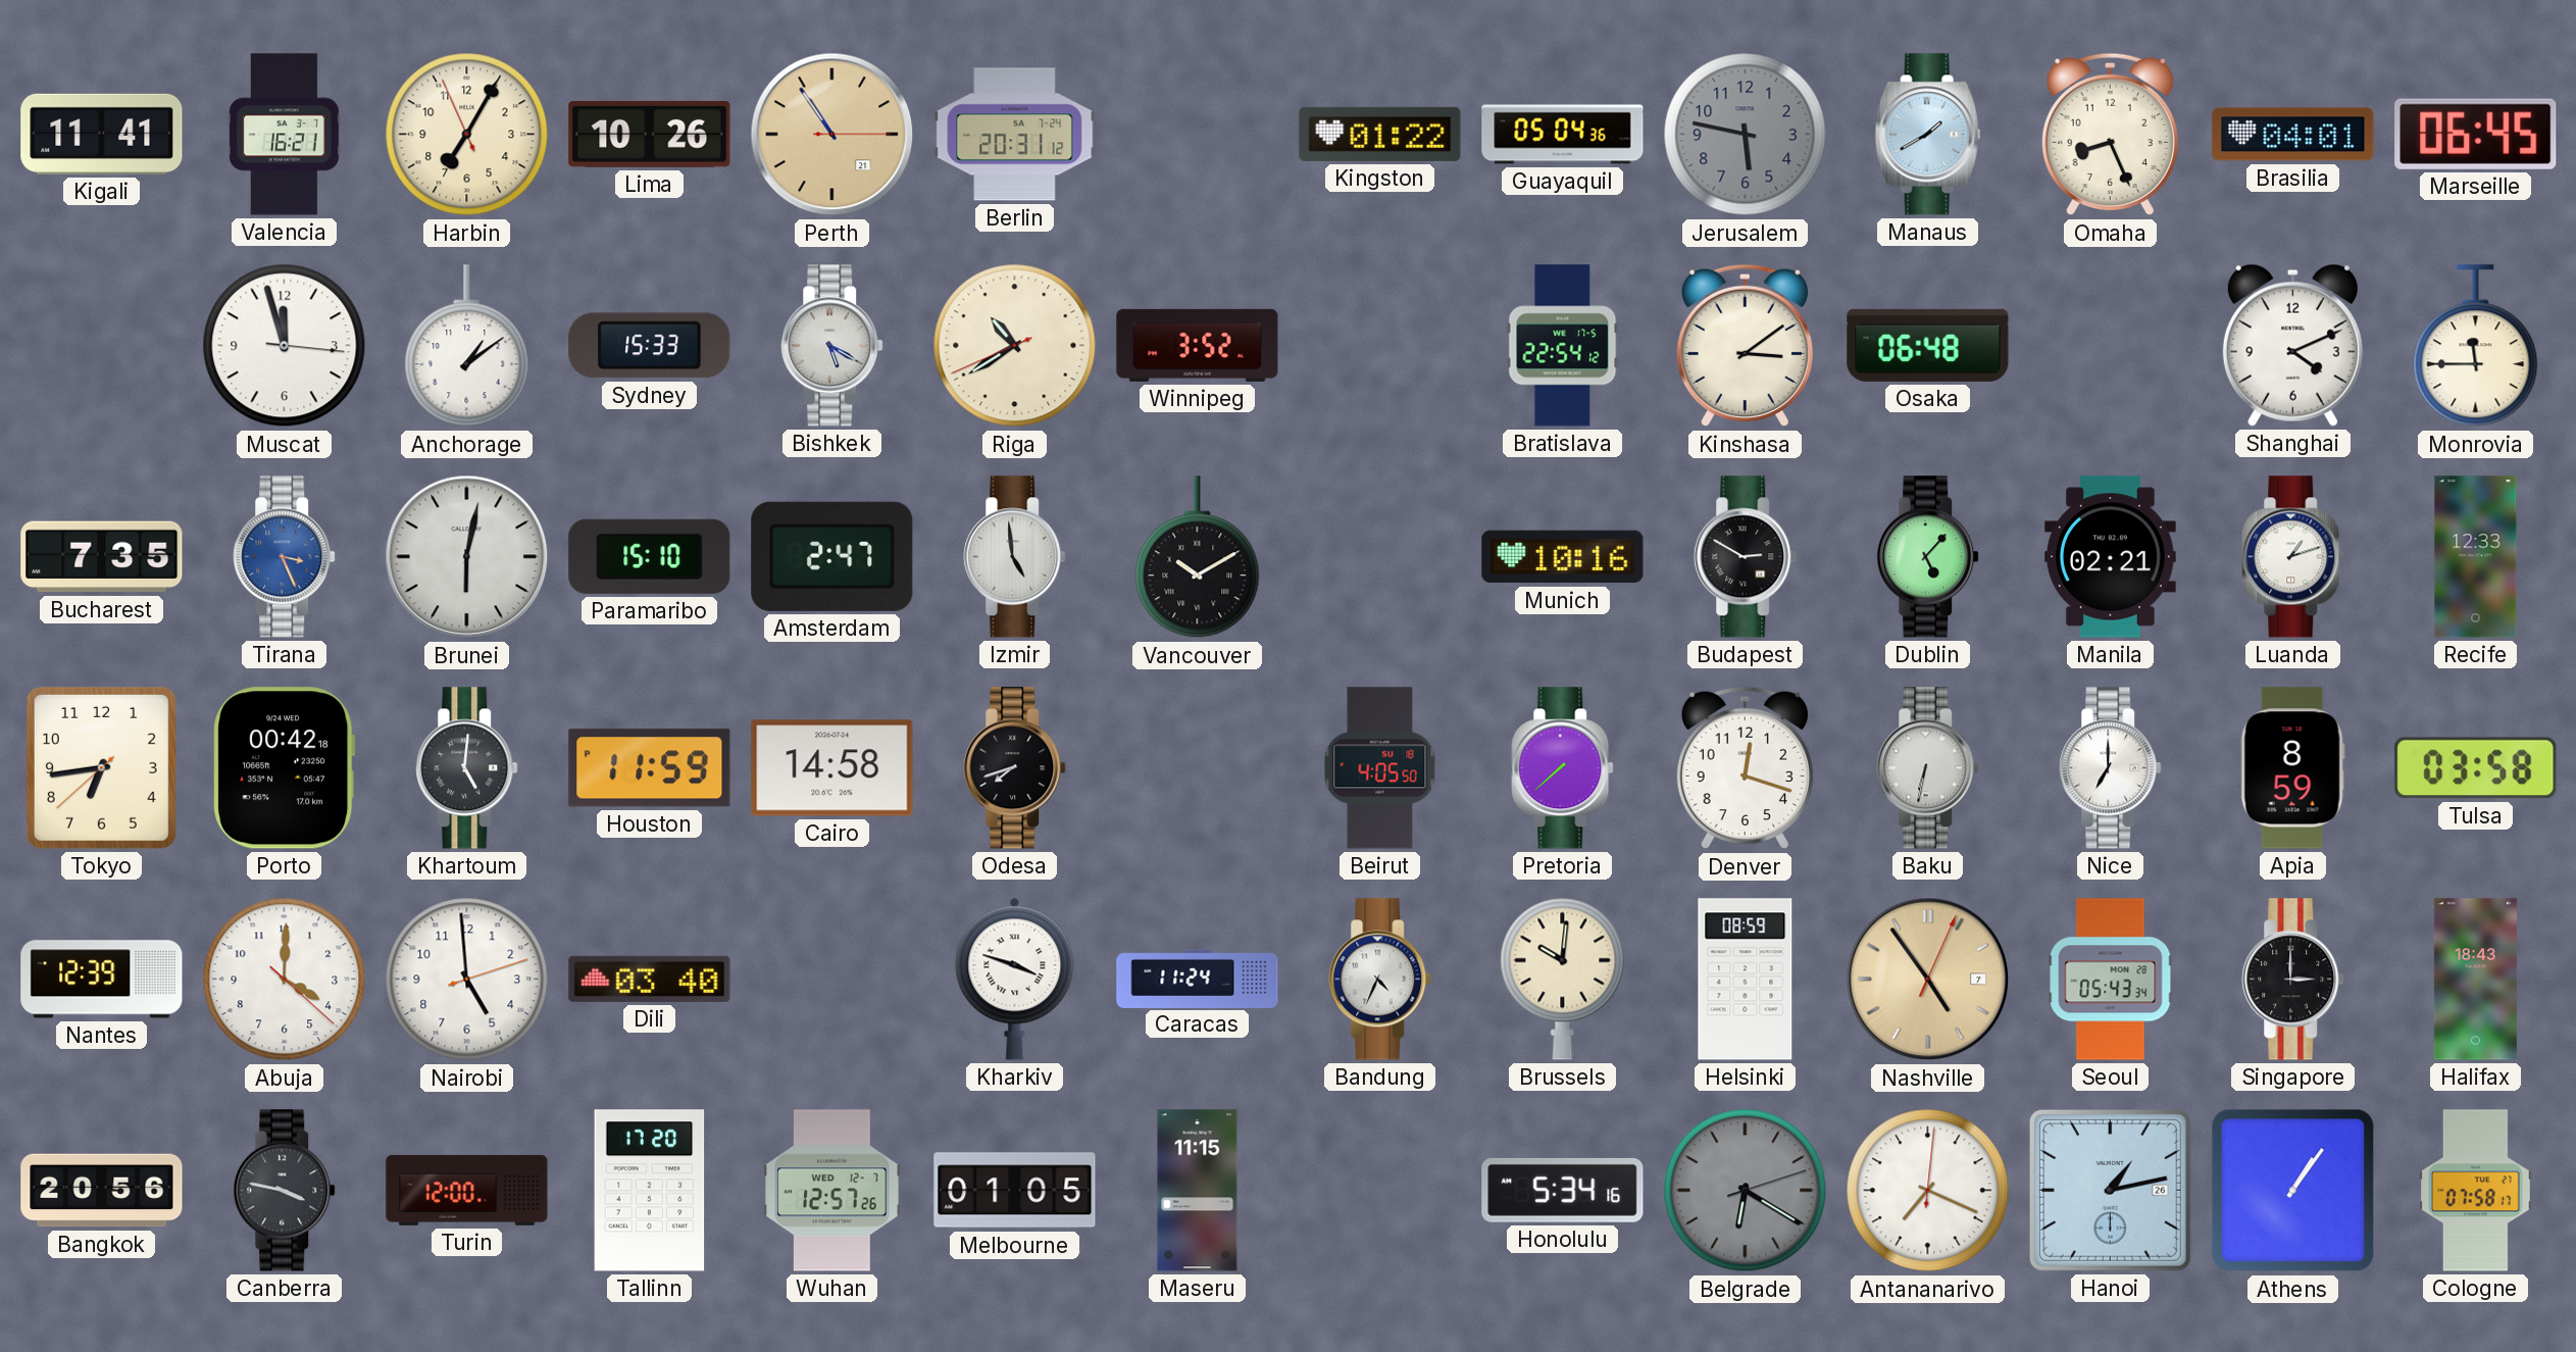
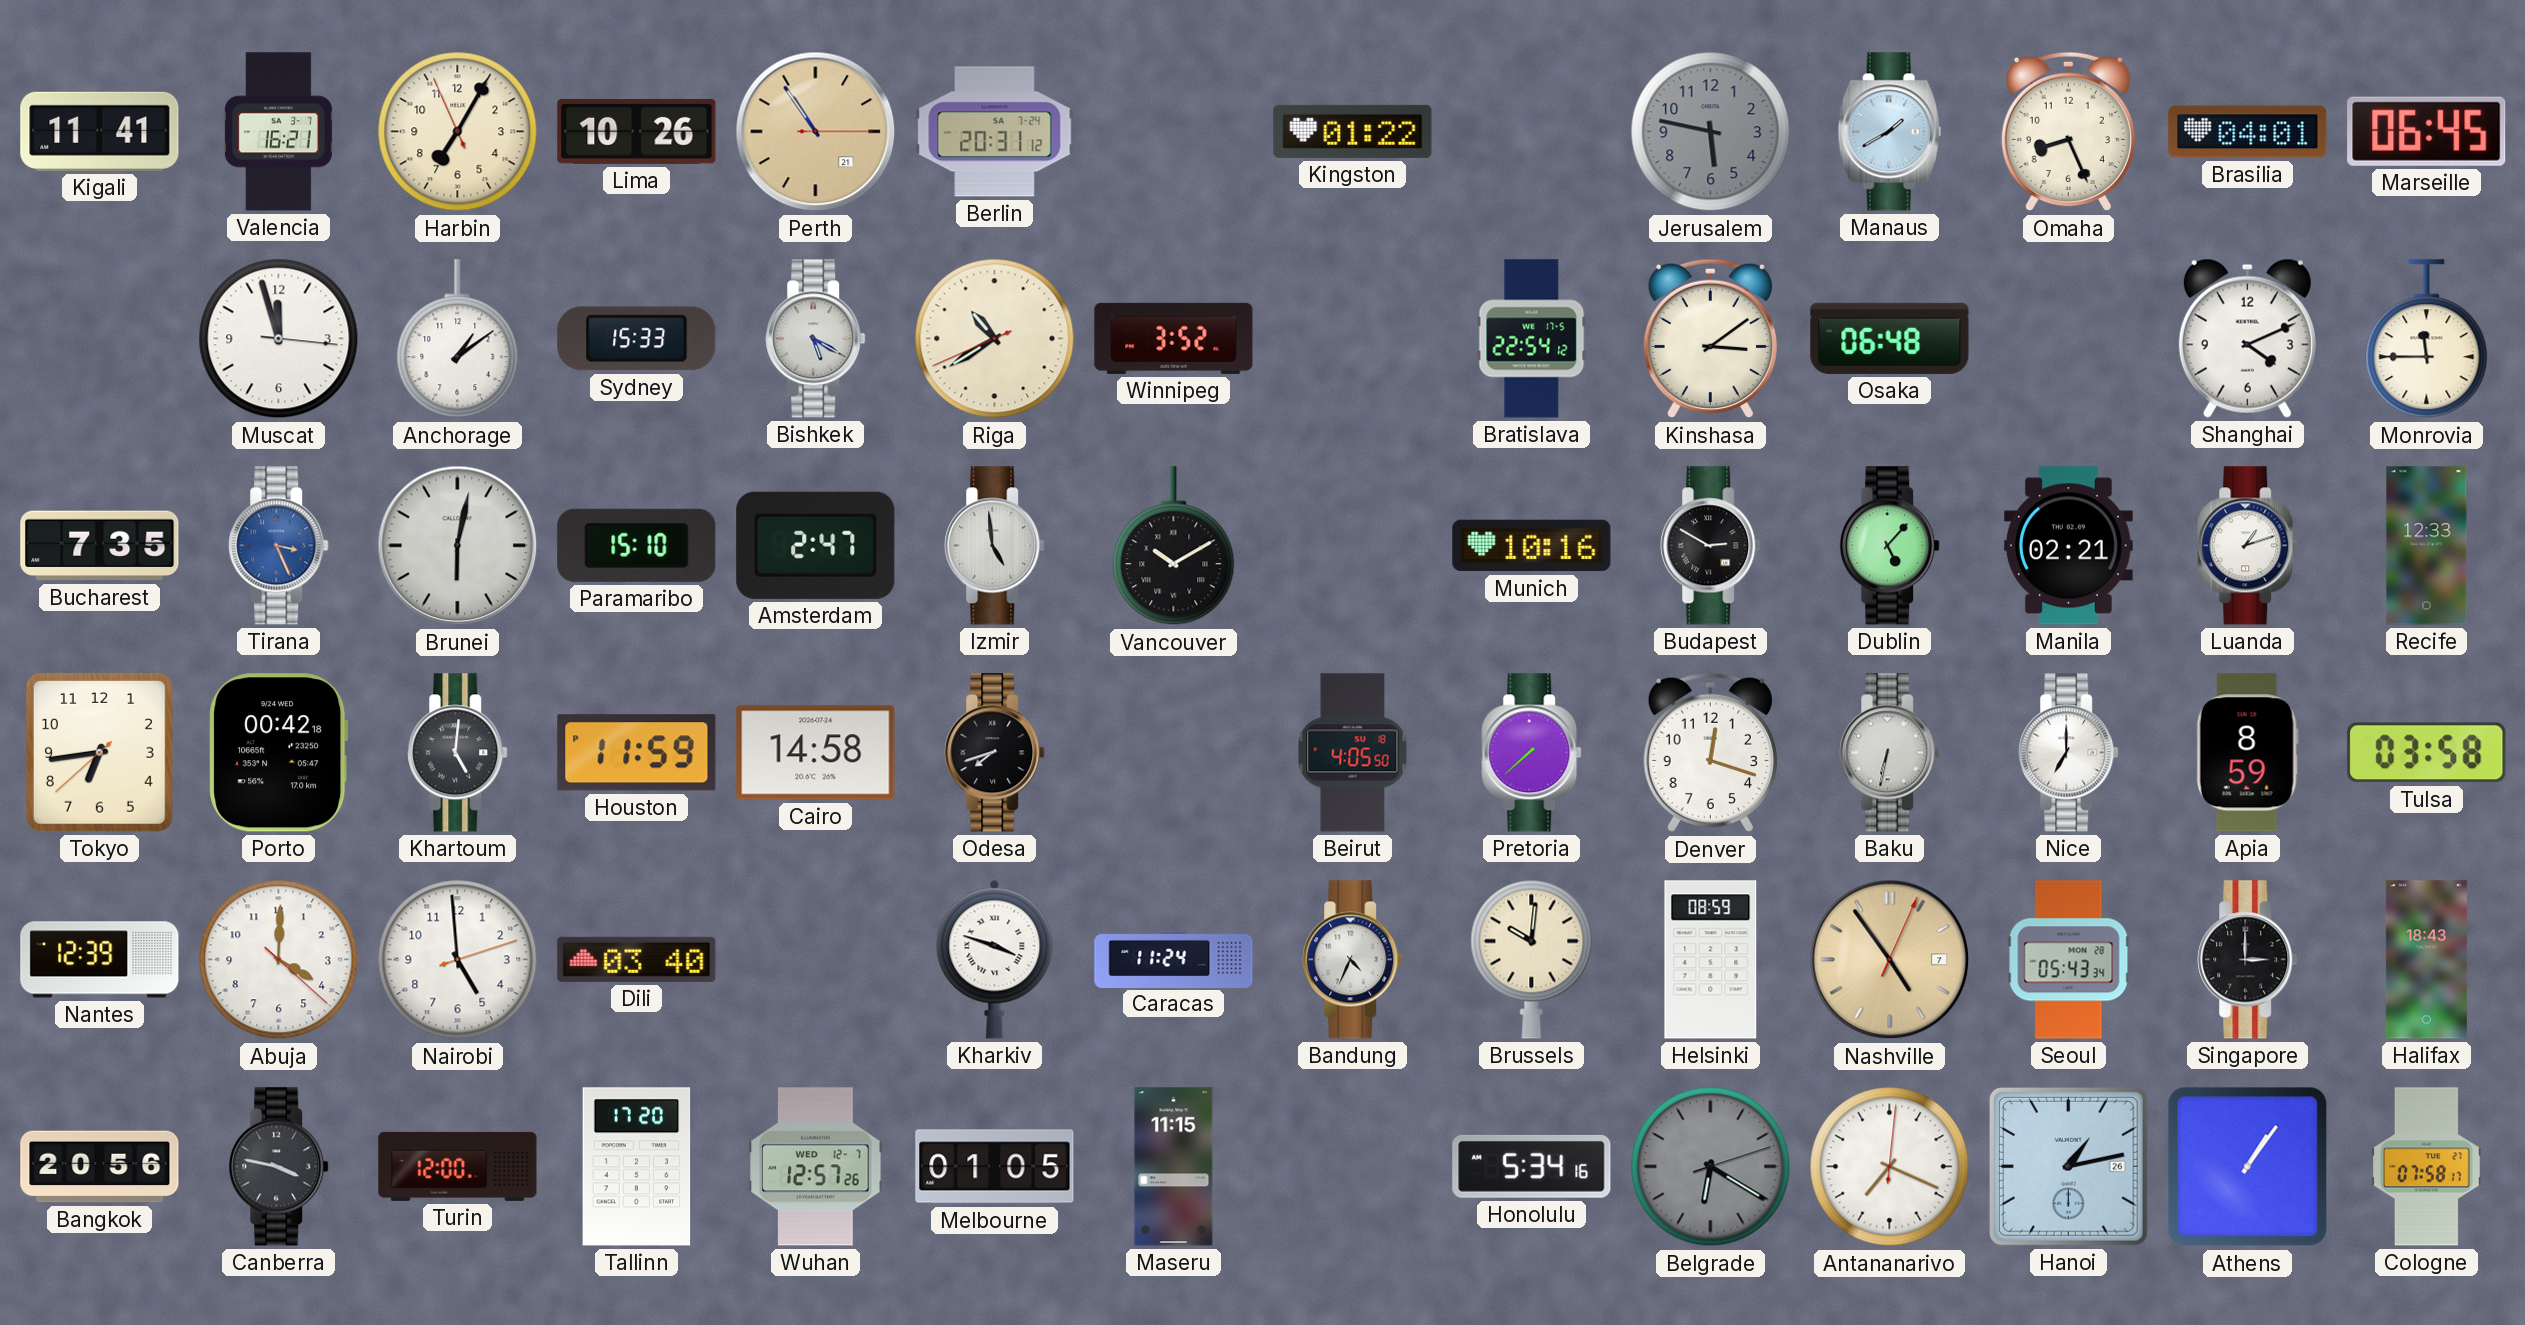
Guayaquil: 05:04 -> none (1563, 135)
